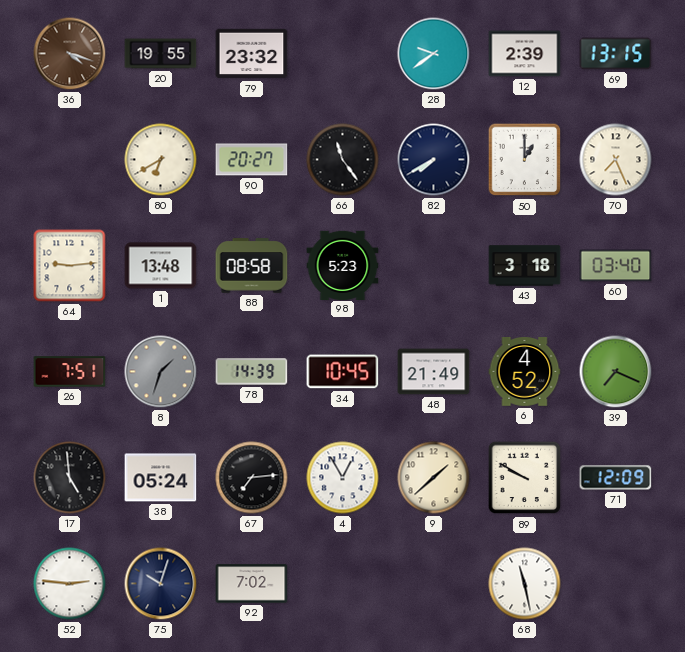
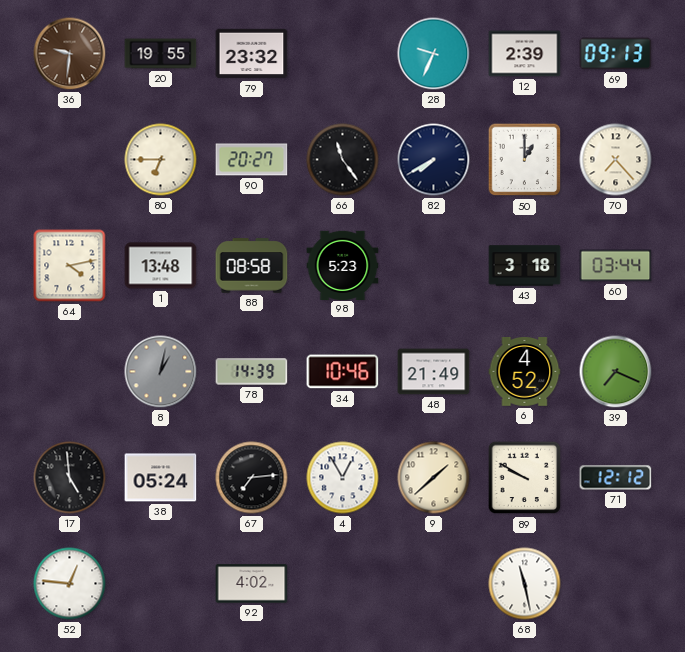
36: 4:18 -> 9:31 (70, 54)
28: 9:39 -> 9:34 (434, 54)
69: 13:15 -> 09:13 (616, 54)
80: 6:40 -> 6:45 (161, 160)
70: 7:26 -> 7:23 (616, 160)
64: 9:14 -> 4:13 (70, 266)
60: 03:40 -> 03:44 (616, 266)
26: 7:51 -> none (70, 372)
8: 1:33 -> 1:02 (161, 372)
34: 10:45 -> 10:46 (343, 372)
71: 12:09 -> 12:12 (616, 478)
52: 2:46 -> 12:46 (70, 584)
75: 10:03 -> none (161, 584)
92: 7:02 -> 4:02 (252, 584)
